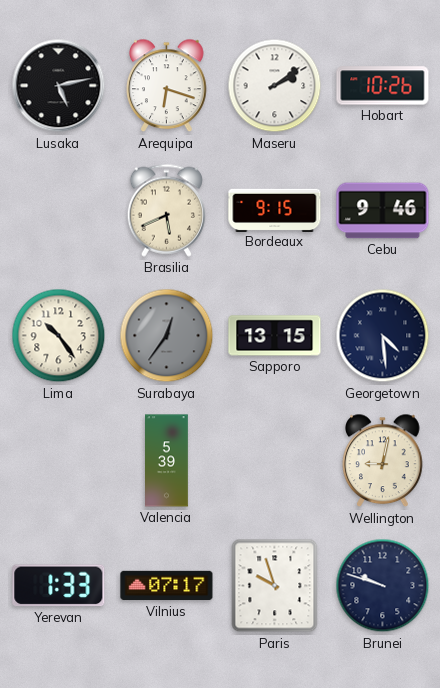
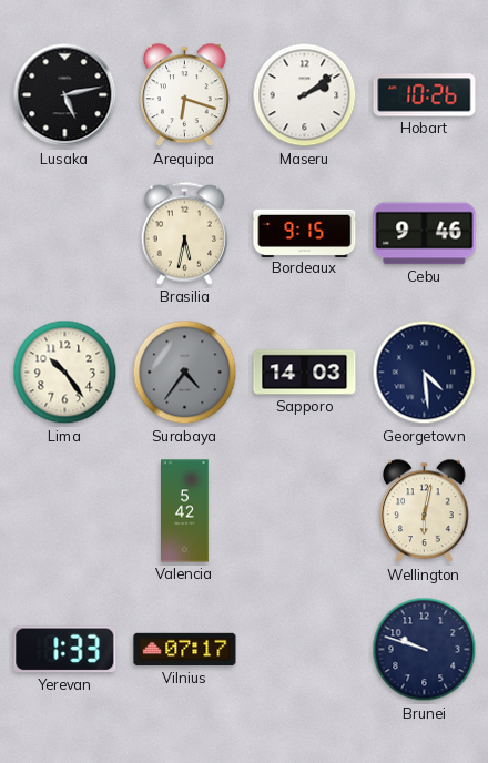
Brasilia: 5:41 -> 5:32 (184, 233)
Surabaya: 12:36 -> 4:36 (185, 373)
Sapporo: 13:15 -> 14:03 (305, 373)
Valencia: 5:39 -> 5:42 (185, 511)
Wellington: 9:02 -> 6:02 (425, 511)
Paris: 9:57 -> none (275, 586)
